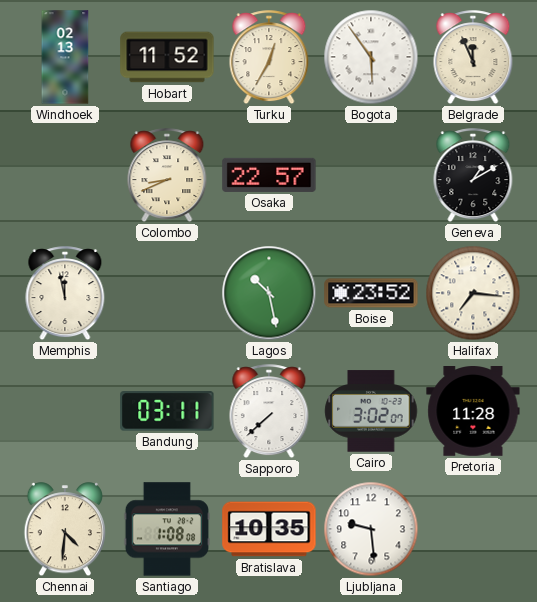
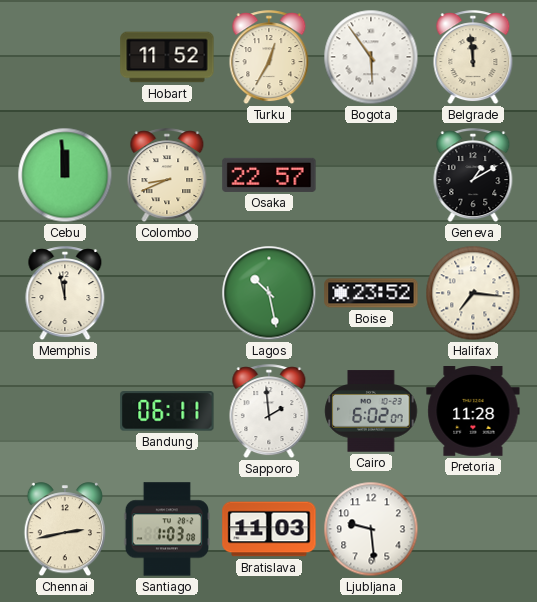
Windhoek: 02:13 -> none (65, 57)
Belgrade: 11:56 -> 11:59 (473, 58)
Cebu: none -> 11:59 (65, 175)
Bandung: 03:11 -> 06:11 (167, 411)
Sapporo: 7:38 -> 1:59 (269, 412)
Cairo: 3:02 -> 6:02 (371, 411)
Chennai: 4:31 -> 2:43 (64, 530)
Santiago: 1:08 -> 1:03 (166, 529)
Bratislava: 10:35 -> 11:03 (269, 529)
